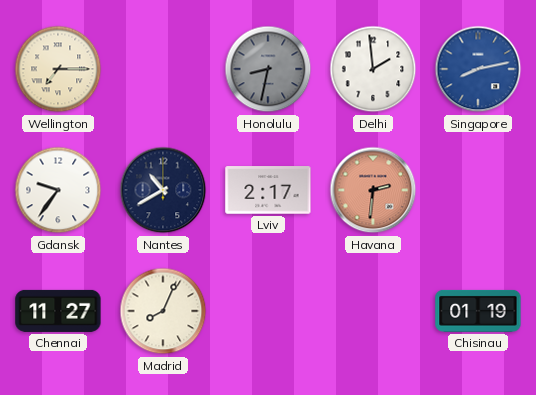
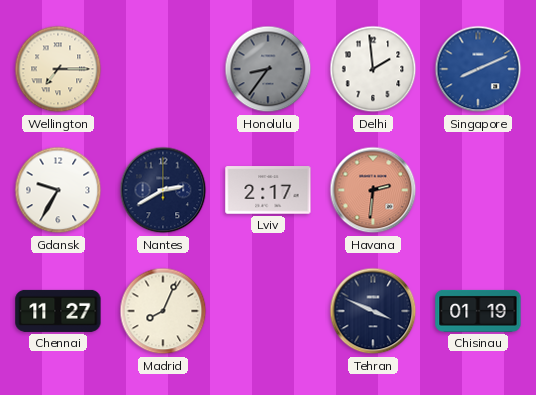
Honolulu: 8:32 -> 8:36 (268, 69)
Singapore: 8:13 -> 8:11 (478, 69)
Gdansk: 9:36 -> 9:35 (58, 190)
Nantes: 10:40 -> 2:40 (163, 190)
Tehran: none -> 3:49 (373, 311)
